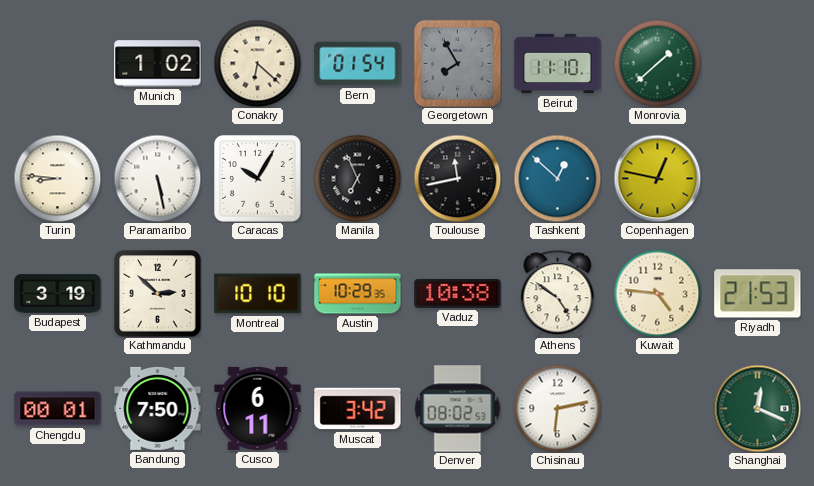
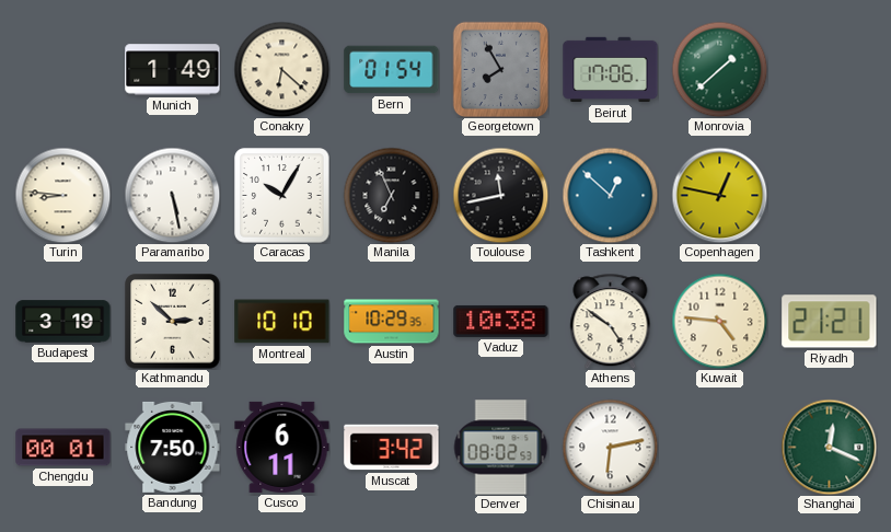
Munich: 1:02 -> 1:49 (173, 70)
Beirut: 11:10 -> 17:06 (611, 70)
Riyadh: 21:53 -> 21:21 (830, 322)
